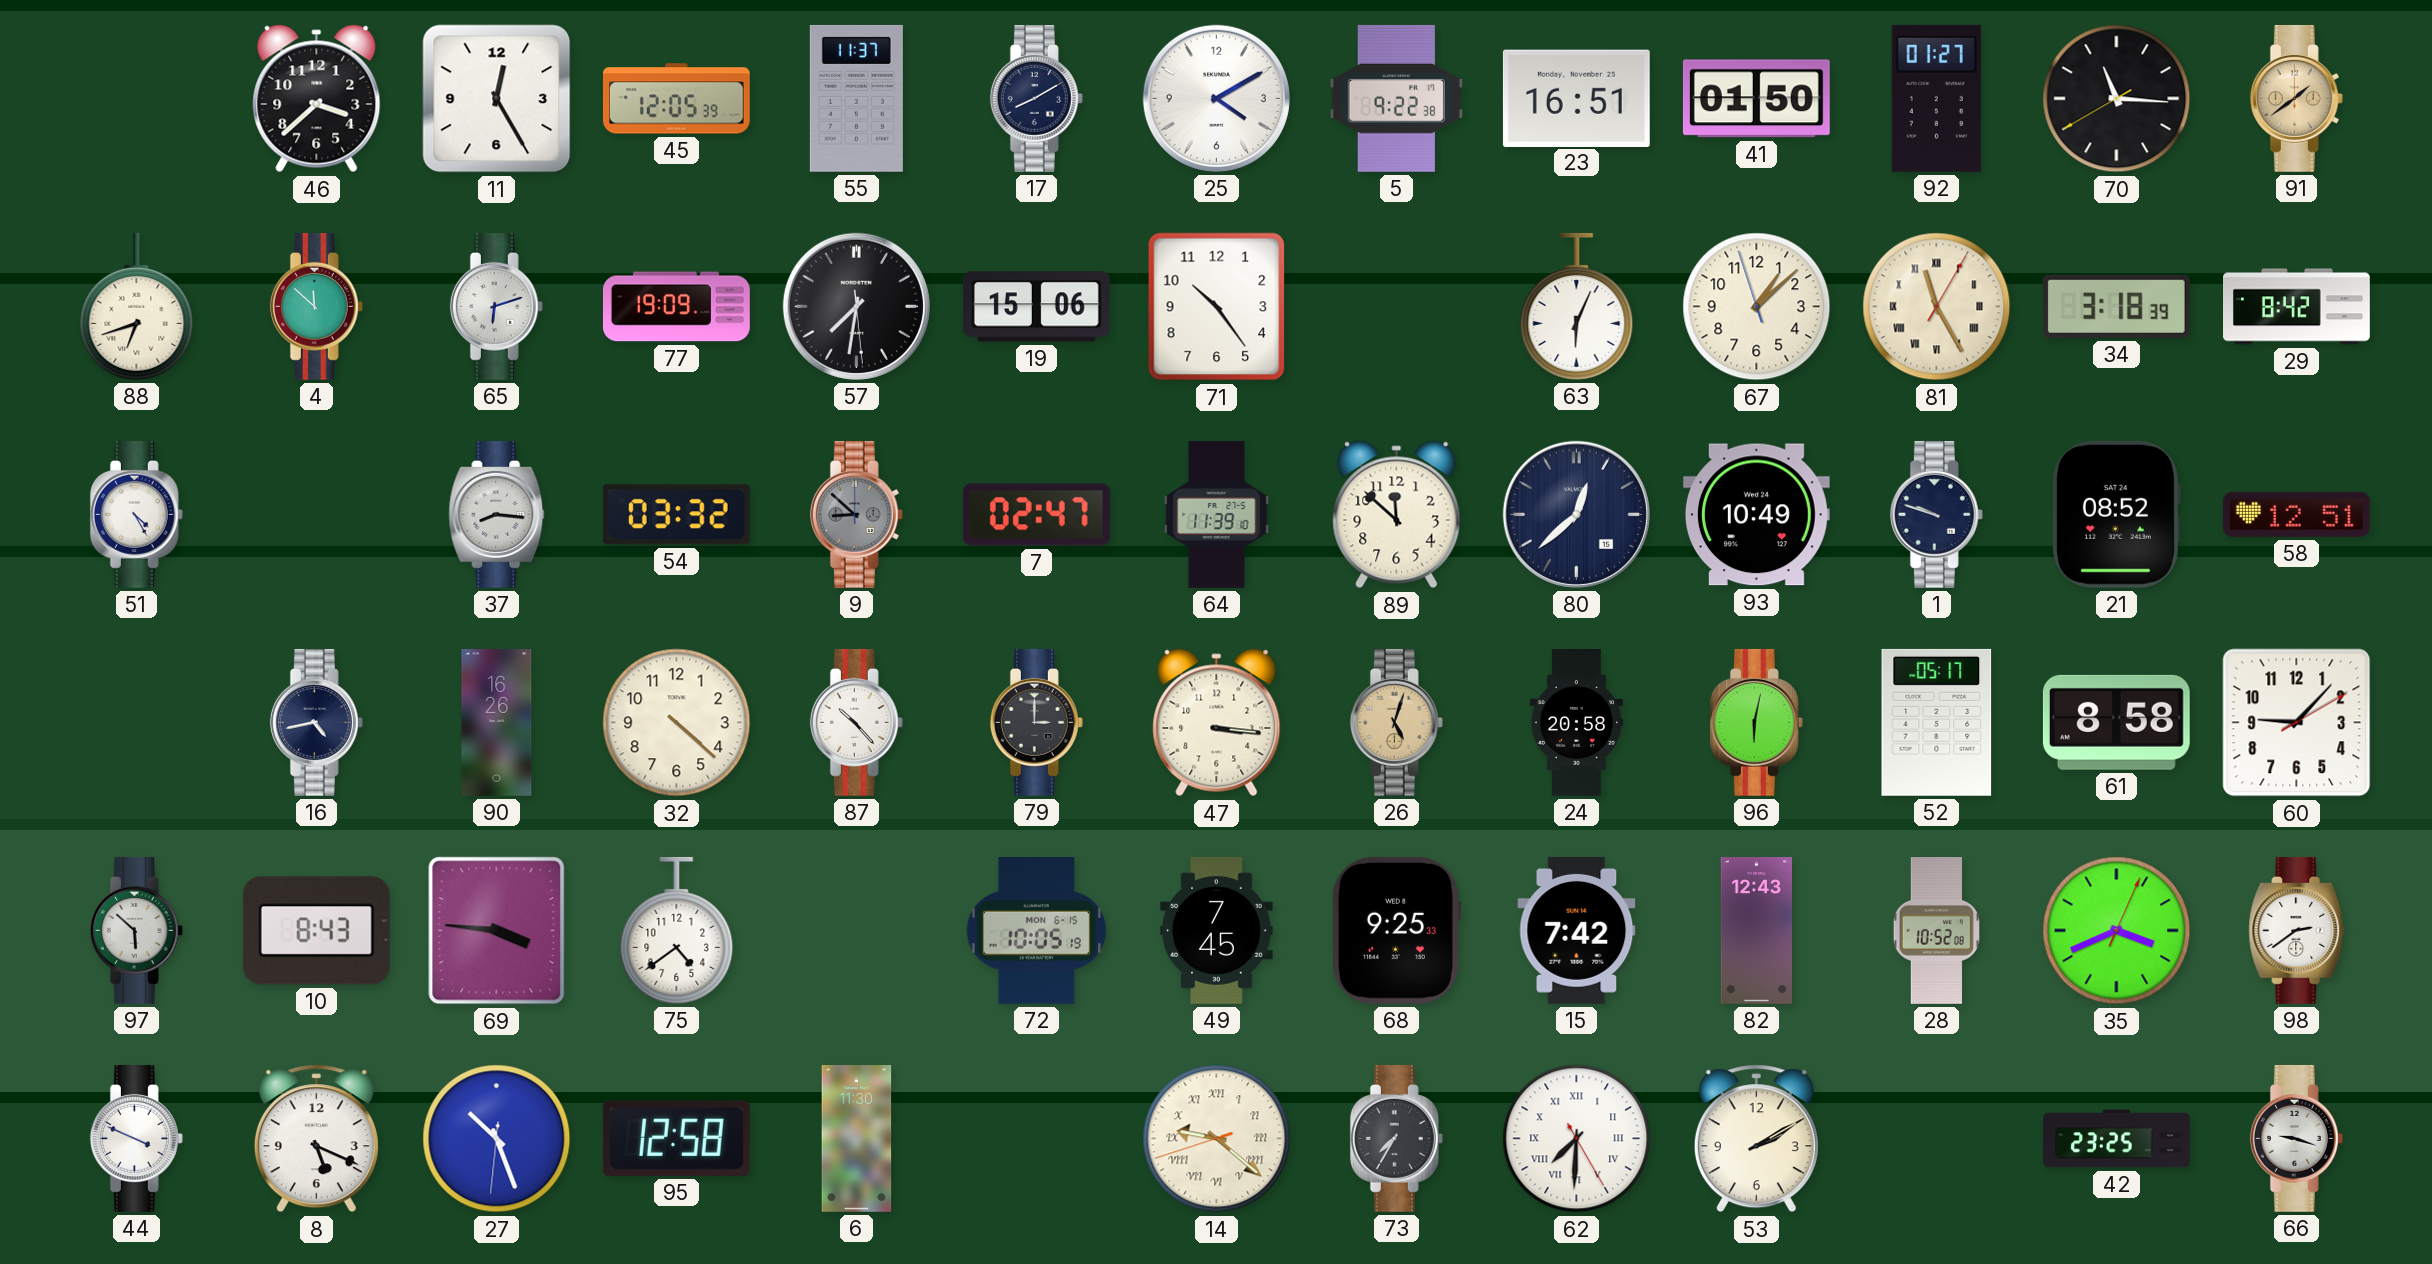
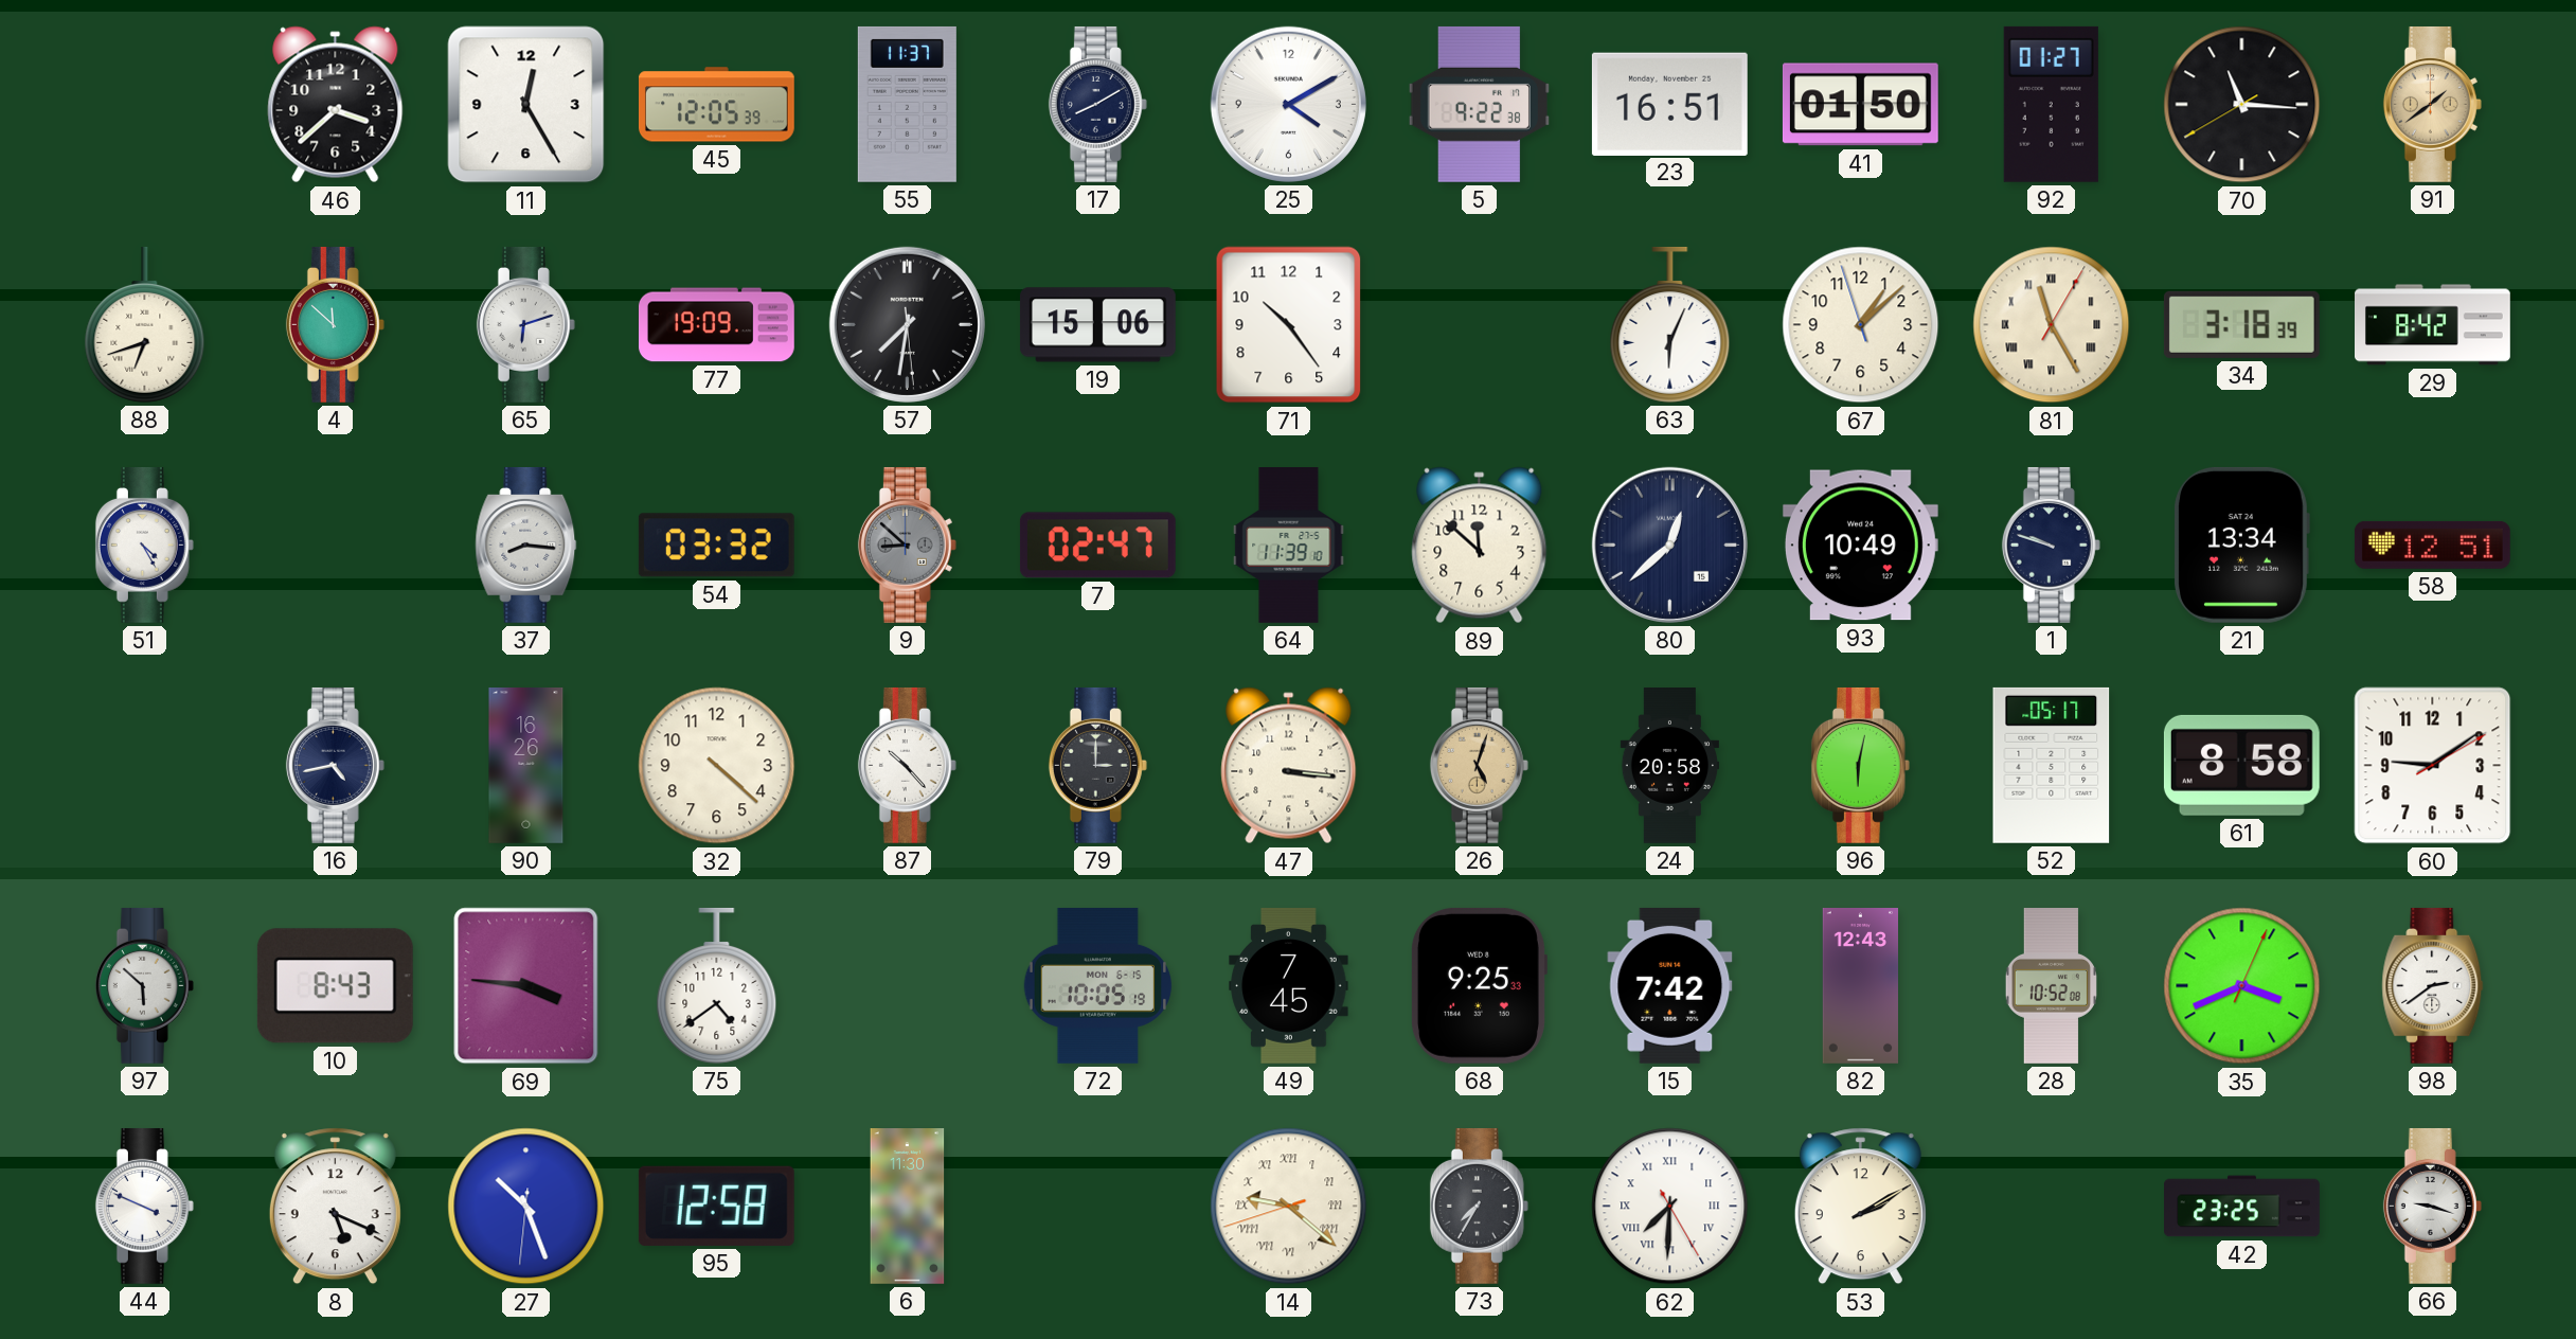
21: 08:52 -> 13:34 (2242, 544)
60: 9:07 -> 9:09 (2433, 766)
